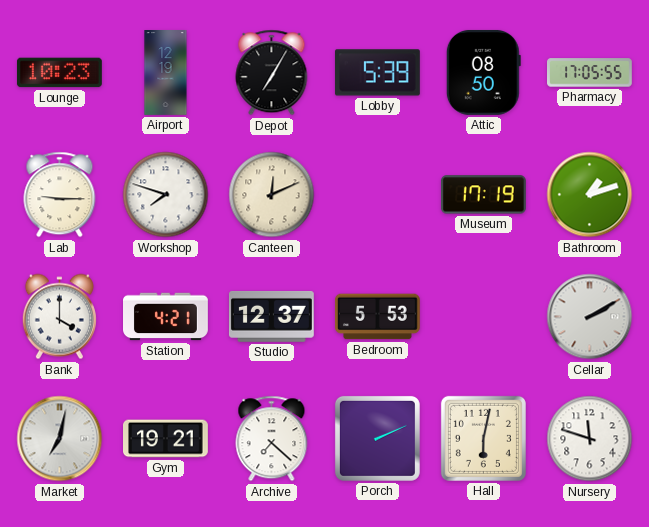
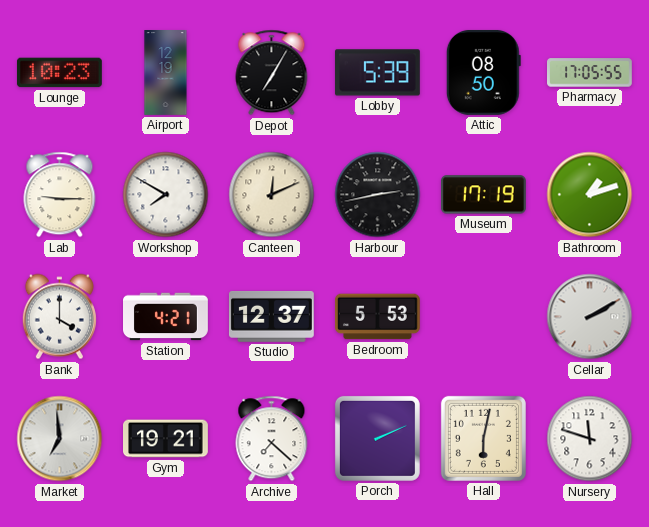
Workshop: 7:48 -> 7:50 (166, 195)
Harbour: none -> 2:43 (378, 195)
Market: 7:02 -> 6:59 (60, 439)
